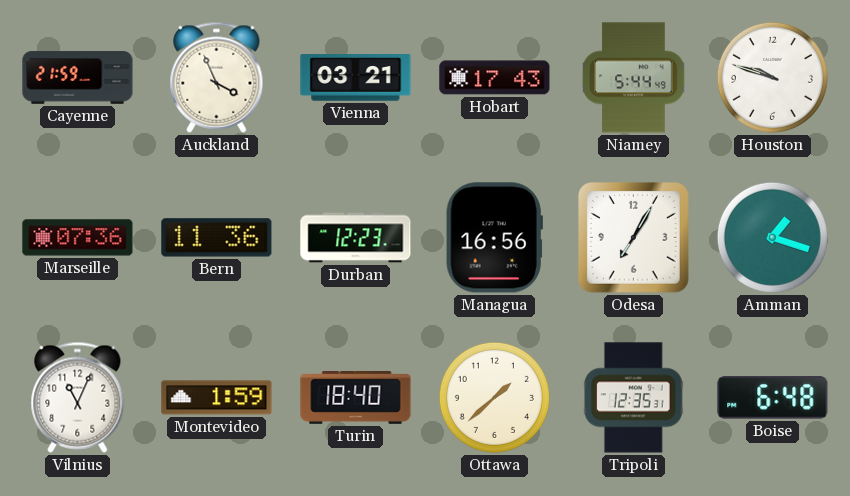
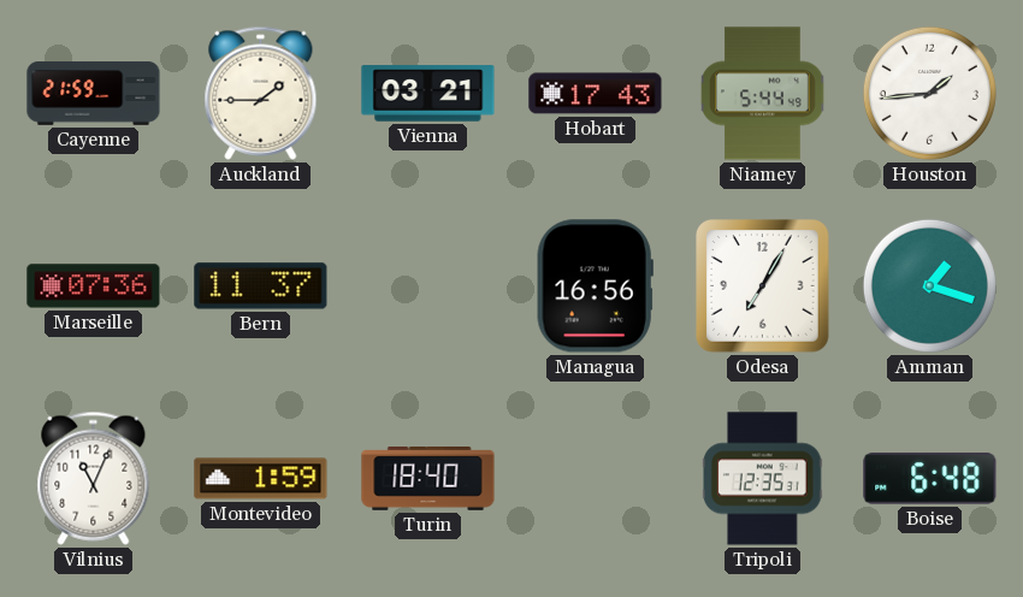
Auckland: 3:56 -> 1:45 (261, 93)
Houston: 9:48 -> 1:44 (929, 93)
Bern: 11:36 -> 11:37 (261, 286)
Durban: 12:23 -> none (356, 238)
Ottawa: 1:38 -> none (494, 397)
